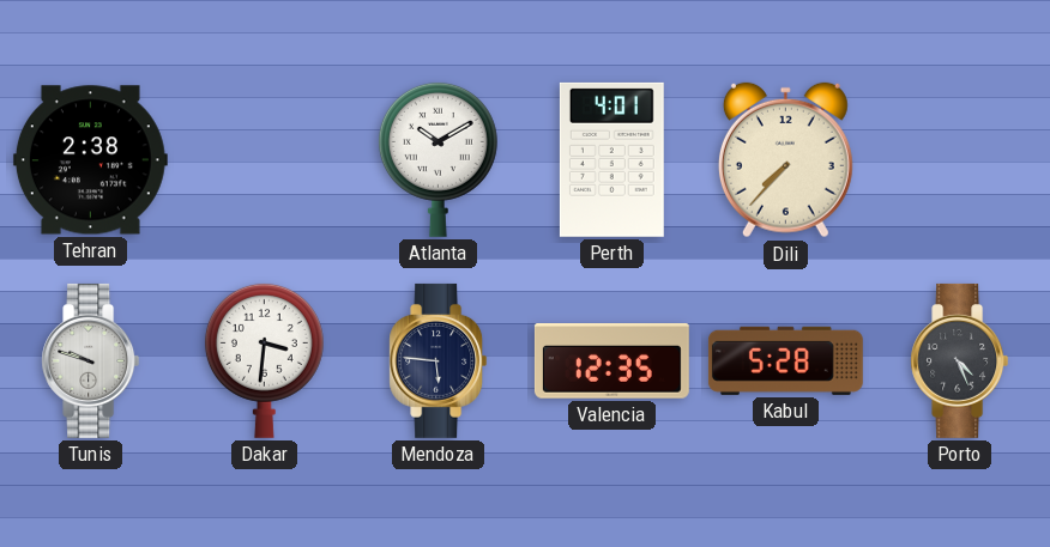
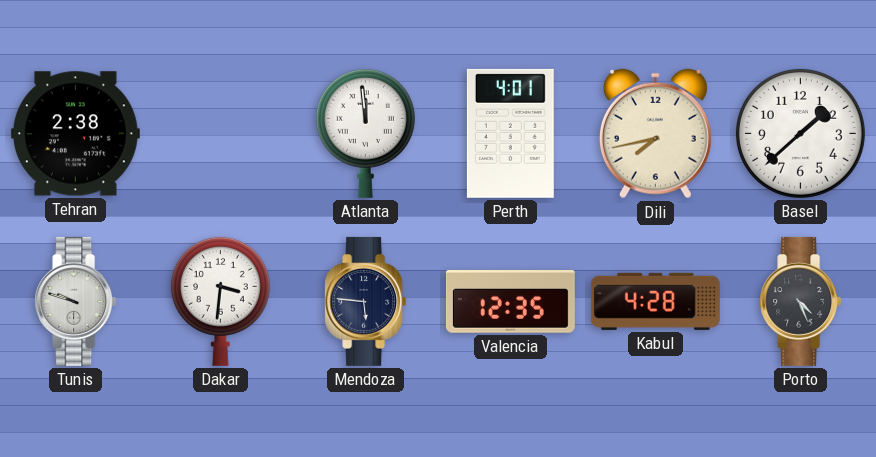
Atlanta: 10:10 -> 11:59 (365, 133)
Dili: 7:37 -> 7:43 (655, 134)
Basel: none -> 1:38 (800, 133)
Kabul: 5:28 -> 4:28 (655, 301)
